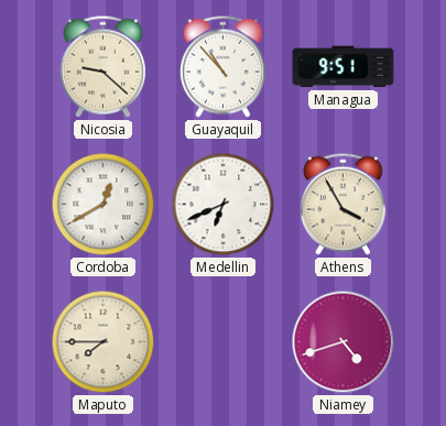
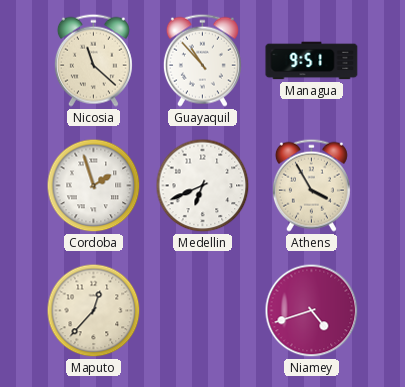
Nicosia: 9:22 -> 11:22 (93, 60)
Cordoba: 12:40 -> 1:57 (94, 186)
Maputo: 7:45 -> 12:37 (94, 311)
